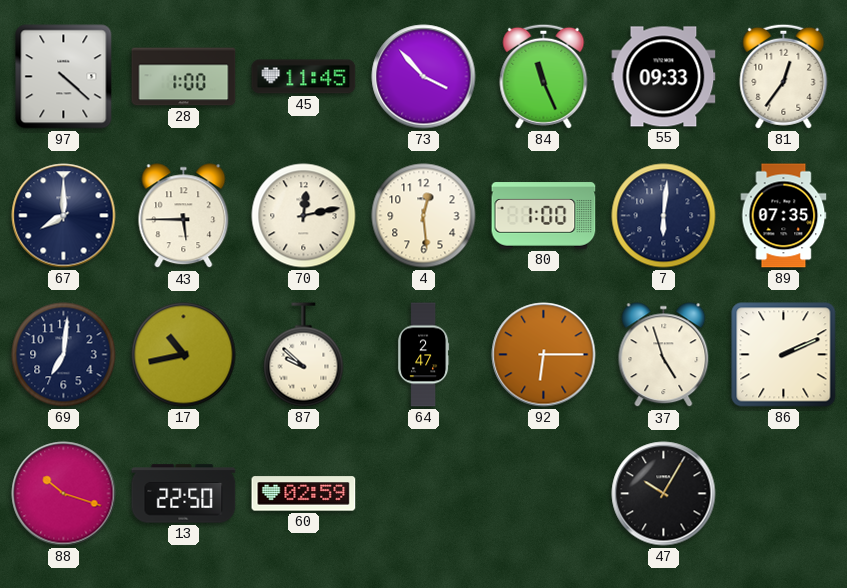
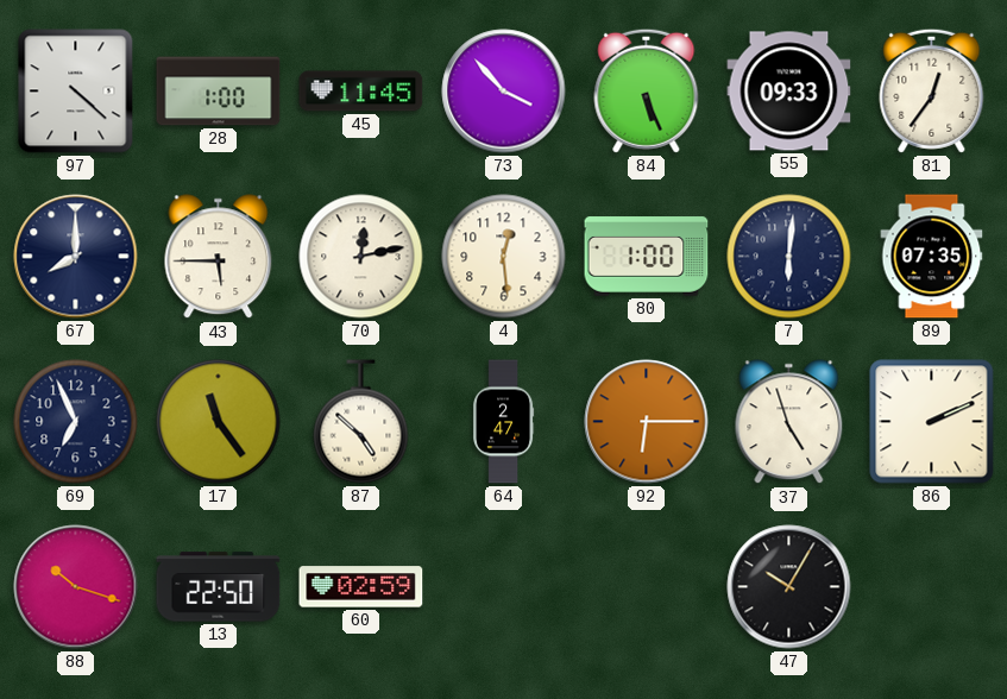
84: 11:26 -> 5:26 (647, 90)
69: 7:01 -> 6:56 (76, 422)
17: 10:43 -> 11:24 (219, 422)
87: 9:52 -> 4:52 (361, 422)
